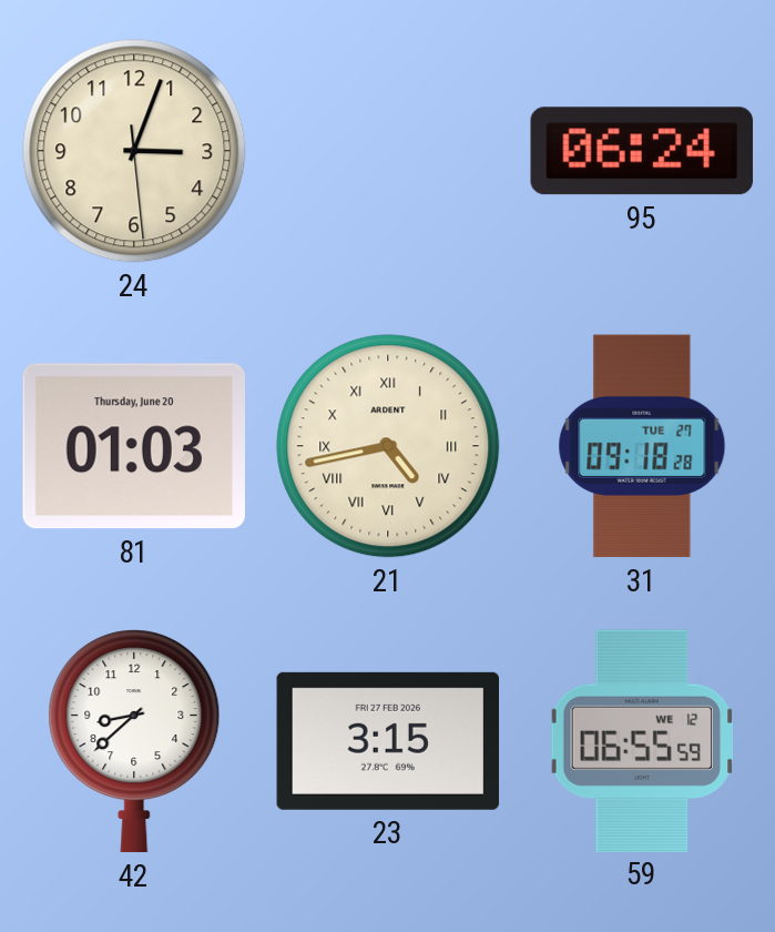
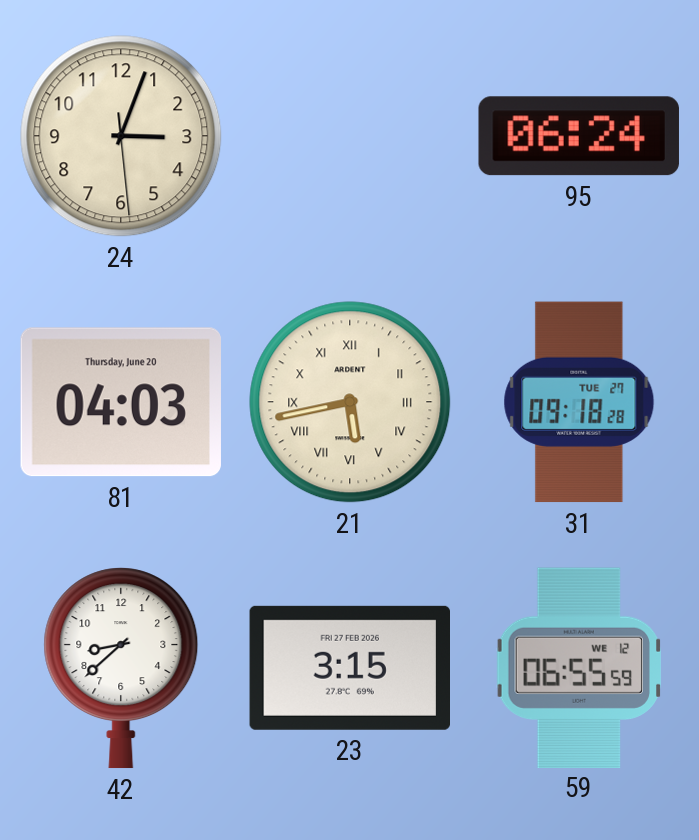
81: 01:03 -> 04:03 (120, 402)
21: 4:43 -> 5:43 (350, 402)
